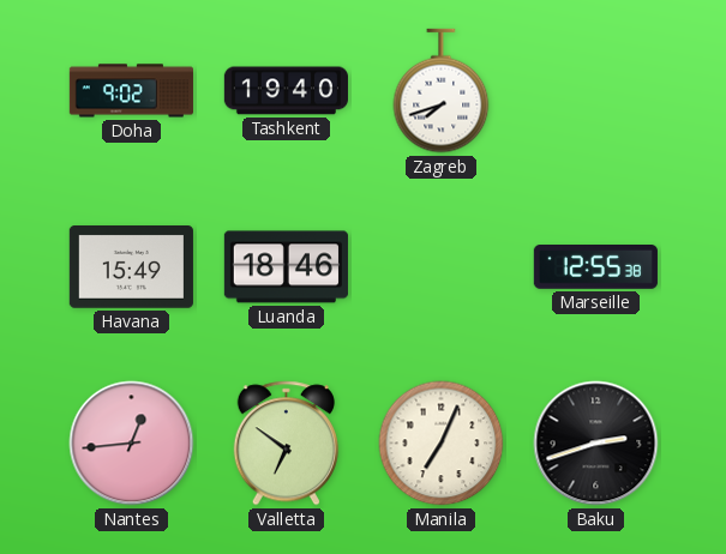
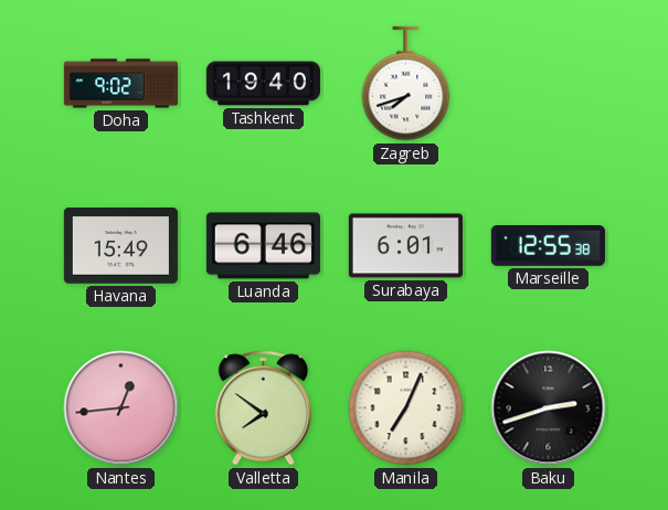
Luanda: 18:46 -> 6:46 (263, 246)
Surabaya: none -> 6:01 (405, 246)
Valletta: 6:51 -> 7:51 (263, 408)
